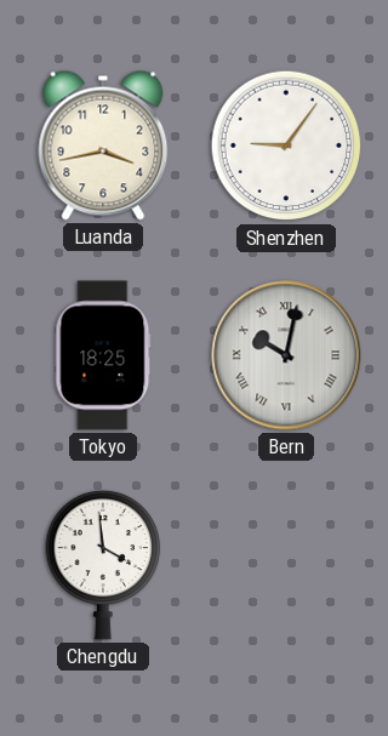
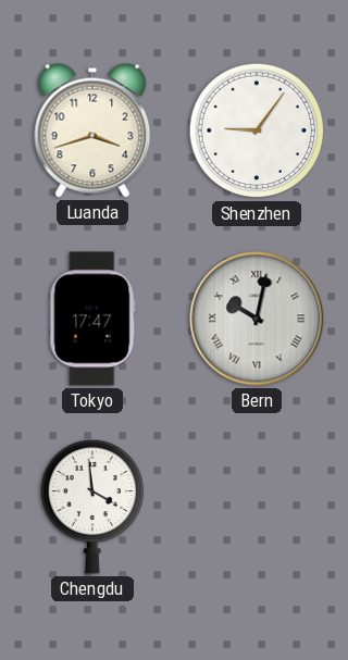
Luanda: 3:43 -> 3:42 (92, 130)
Tokyo: 18:25 -> 17:47 (92, 319)
